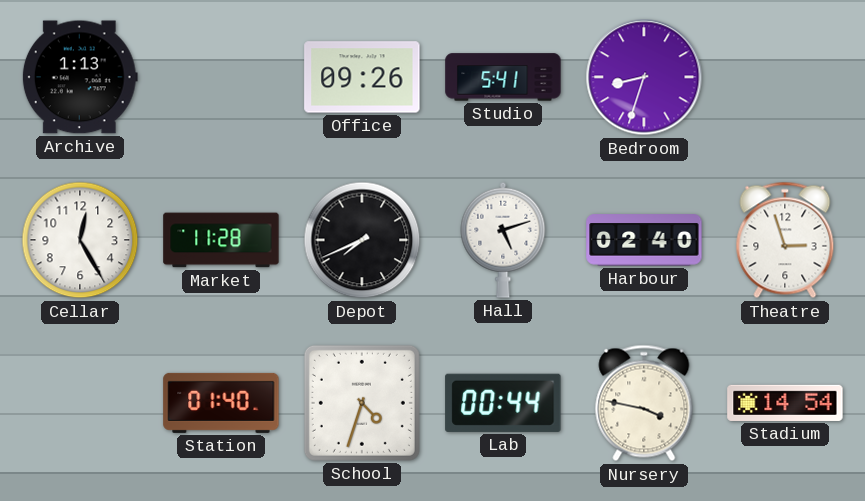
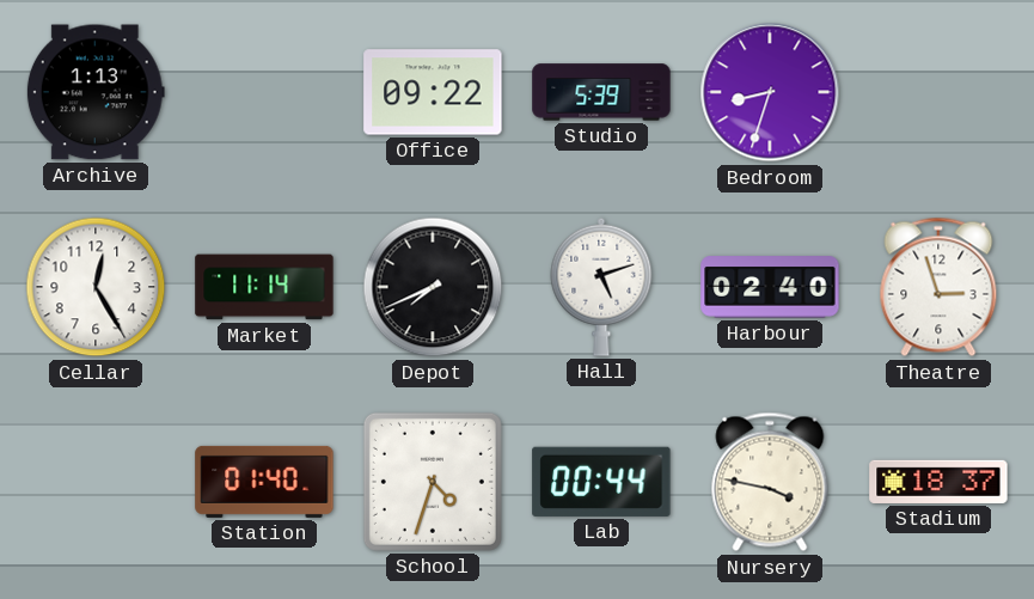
Office: 09:26 -> 09:22 (433, 92)
Studio: 5:41 -> 5:39 (601, 92)
Market: 11:28 -> 11:14 (264, 287)
Stadium: 14:54 -> 18:37 (938, 482)
